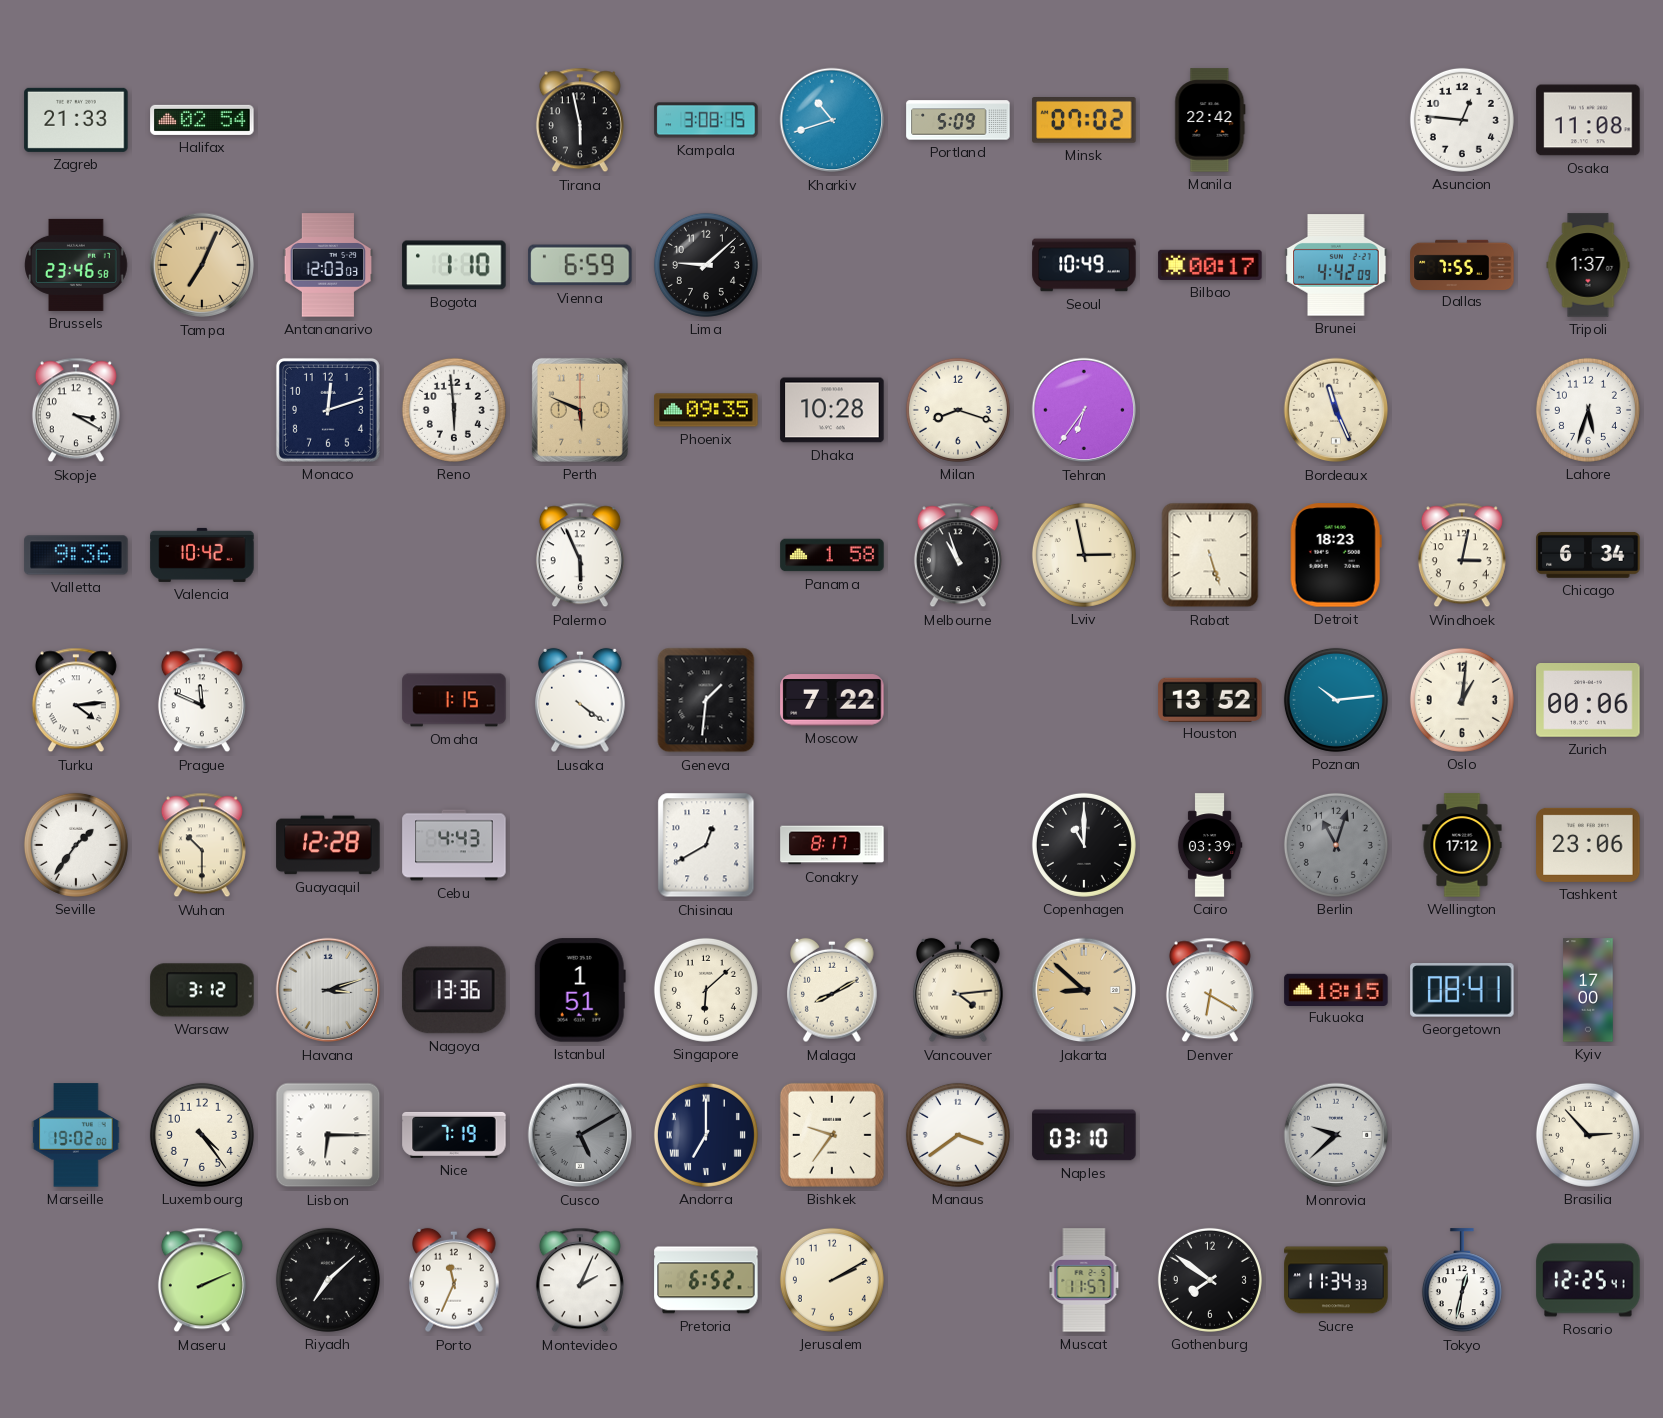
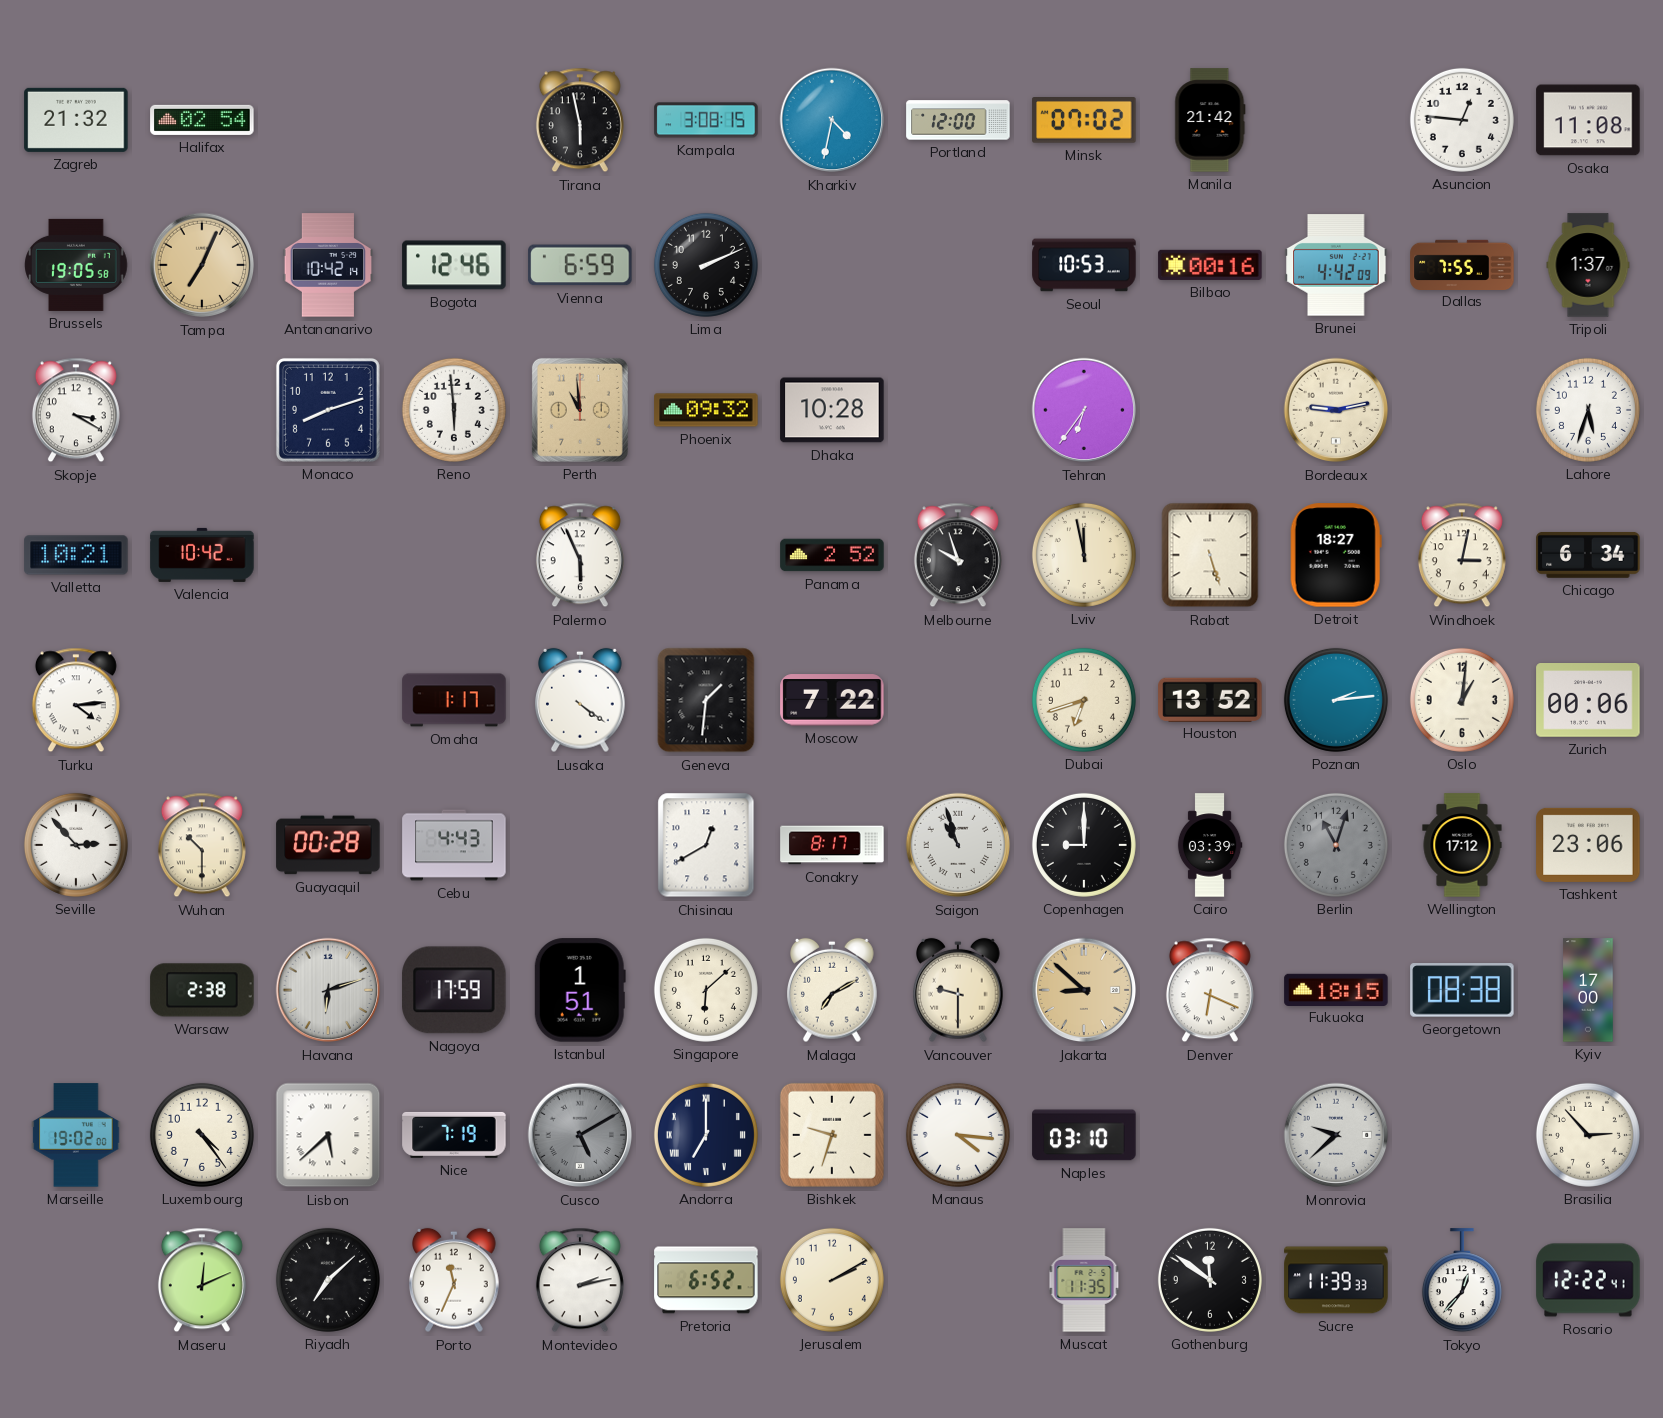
Zagreb: 21:33 -> 21:32 (76, 120)
Kharkiv: 10:42 -> 4:32 (832, 120)
Portland: 5:09 -> 12:00 (958, 120)
Manila: 22:42 -> 21:42 (1210, 120)
Brussels: 23:46 -> 19:05 (76, 265)
Antananarivo: 12:03 -> 10:42 (328, 265)
Bogota: 1:10 -> 12:46 (454, 265)
Lima: 9:08 -> 2:11 (706, 265)
Seoul: 10:49 -> 10:53 (1084, 265)
Bilbao: 00:17 -> 00:16 (1210, 265)
Monaco: 12:12 -> 8:12 (328, 410)
Perth: 5:49 -> 10:59 (580, 410)
Phoenix: 09:35 -> 09:32 (706, 410)
Milan: 8:18 -> none (958, 410)
Bordeaux: 11:26 -> 9:13 (1336, 410)
Valletta: 9:36 -> 10:21 (76, 555)
Panama: 1:58 -> 2:52 (832, 555)
Melbourne: 10:57 -> 9:57 (958, 555)
Lviv: 2:58 -> 11:58 (1084, 555)
Detroit: 18:23 -> 18:27 (1336, 555)
Prague: 11:49 -> none (202, 700)
Omaha: 1:15 -> 1:17 (454, 700)
Dubai: none -> 6:42 (1084, 700)
Poznan: 10:14 -> 2:14 (1336, 700)
Seville: 1:36 -> 2:53 (76, 845)
Guayaquil: 12:28 -> 00:28 (328, 845)
Saigon: none -> 10:57 (958, 845)
Copenhagen: 11:00 -> 9:00 (1084, 845)
Warsaw: 3:12 -> 2:38 (202, 990)
Havana: 3:12 -> 6:12 (328, 990)
Nagoya: 13:36 -> 17:59 (454, 990)
Malaga: 8:10 -> 7:10 (833, 990)
Vancouver: 4:14 -> 9:30 (959, 990)
Denver: 6:20 -> 6:19 (1210, 990)
Georgetown: 08:41 -> 08:38 (1462, 990)
Lisbon: 6:15 -> 5:38 (328, 1135)
Bishkek: 9:36 -> 9:33 (832, 1135)
Manaus: 3:39 -> 4:16 (958, 1135)
Maseru: 2:11 -> 12:11 (202, 1280)
Montevideo: 2:04 -> 2:13 (580, 1280)
Muscat: 11:57 -> 11:35 (1084, 1280)
Gothenburg: 7:51 -> 11:51 (1210, 1280)
Sucre: 11:34 -> 11:39 (1336, 1280)
Tokyo: 12:32 -> 12:37 (1462, 1281)
Rosario: 12:25 -> 12:22 (1588, 1280)
